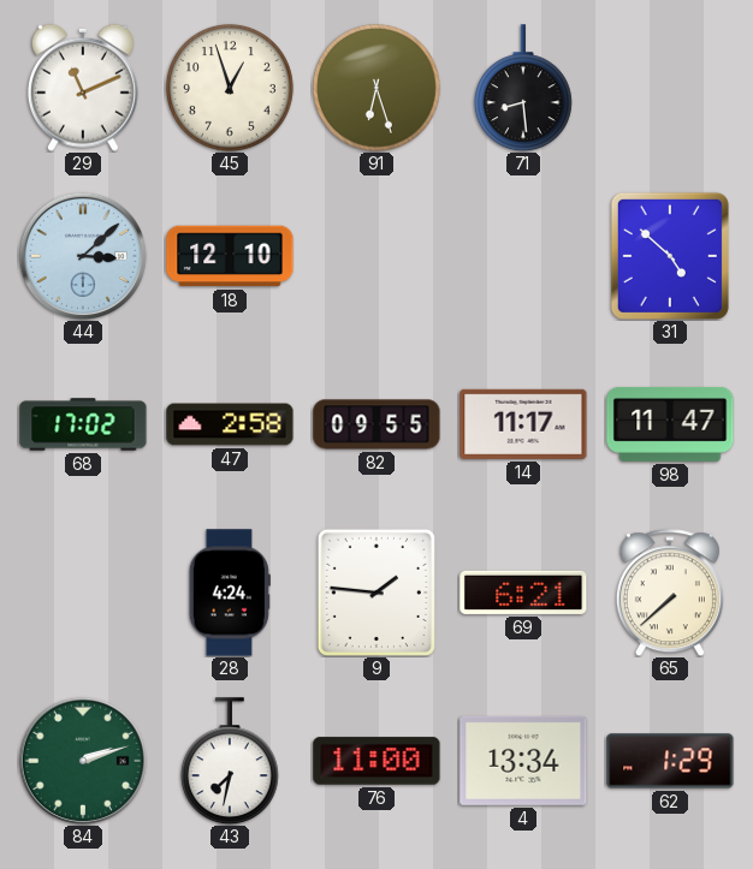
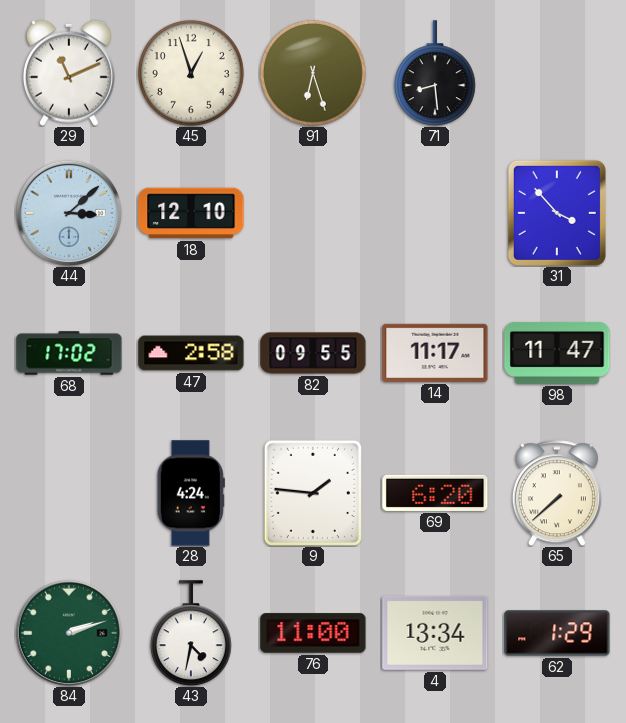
31: 4:52 -> 3:53 (557, 213)
69: 6:21 -> 6:20 (435, 493)
43: 7:32 -> 4:32 (191, 633)
